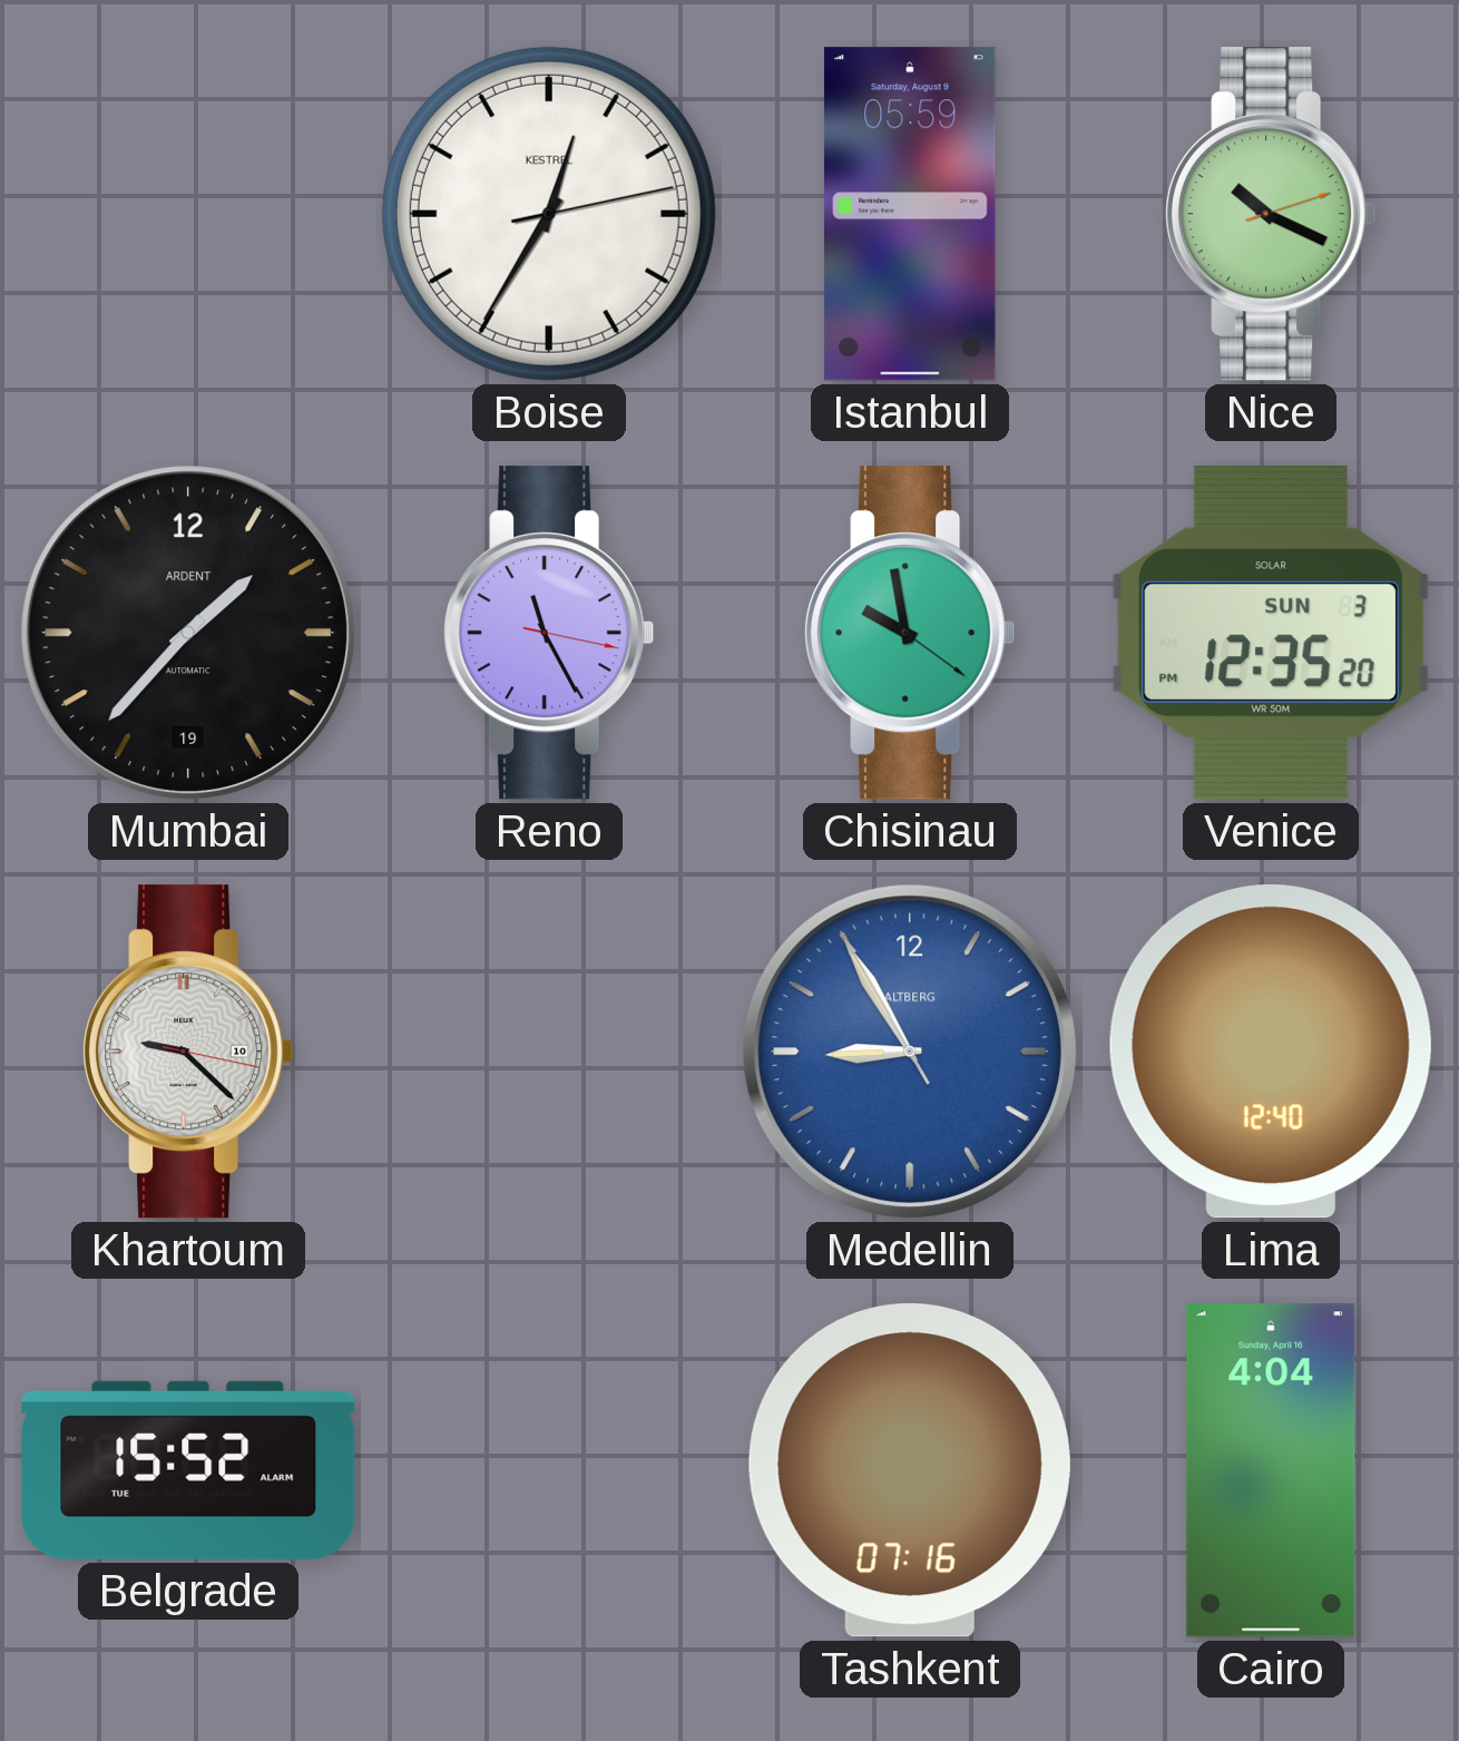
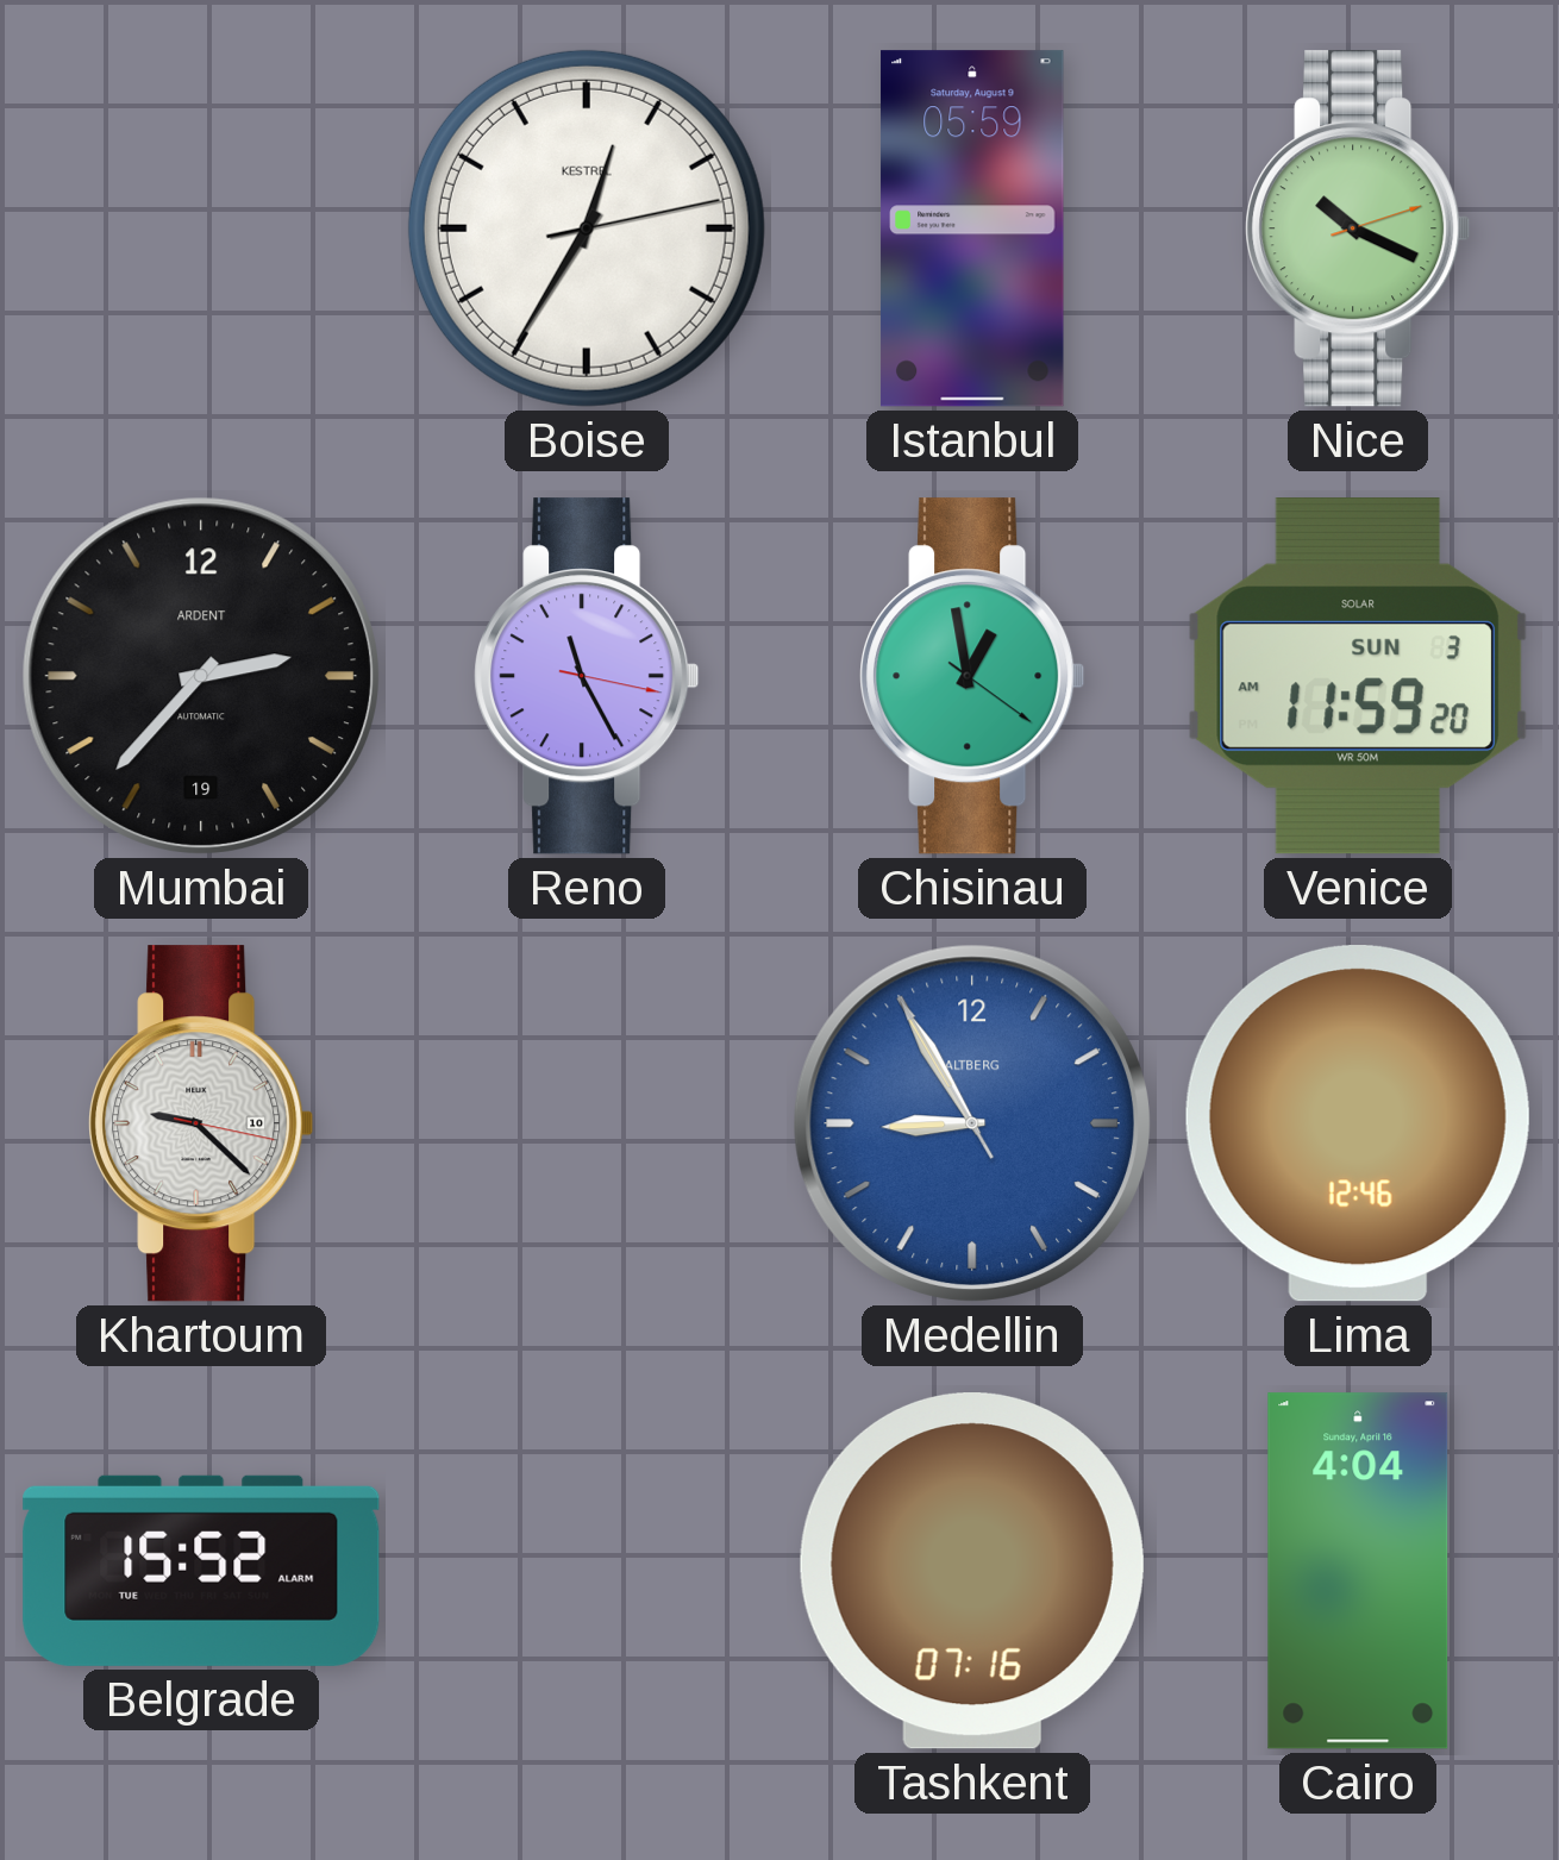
Mumbai: 1:37 -> 2:37 (201, 676)
Chisinau: 9:58 -> 12:58 (972, 676)
Venice: 12:35 -> 11:59 (1358, 677)
Lima: 12:40 -> 12:46 (1358, 1125)
